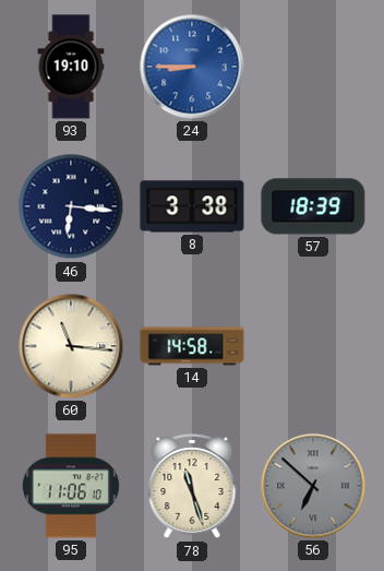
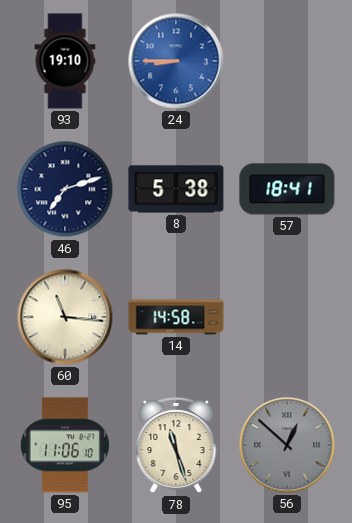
46: 6:16 -> 7:12 (65, 189)
8: 3:38 -> 5:38 (176, 189)
57: 18:39 -> 18:41 (287, 189)
56: 6:52 -> 12:52 (287, 445)
